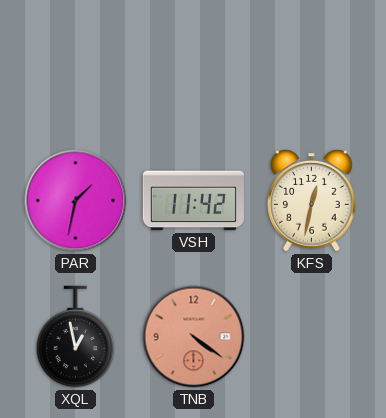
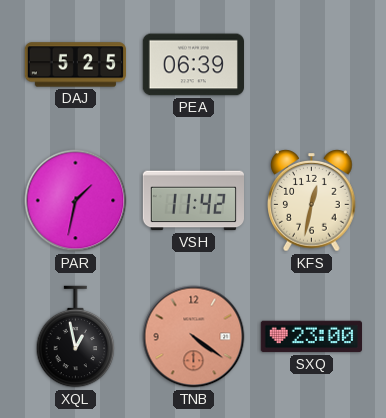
DAJ: none -> 5:25 (75, 65)
PEA: none -> 06:39 (193, 65)
SXQ: none -> 23:00 (311, 337)
